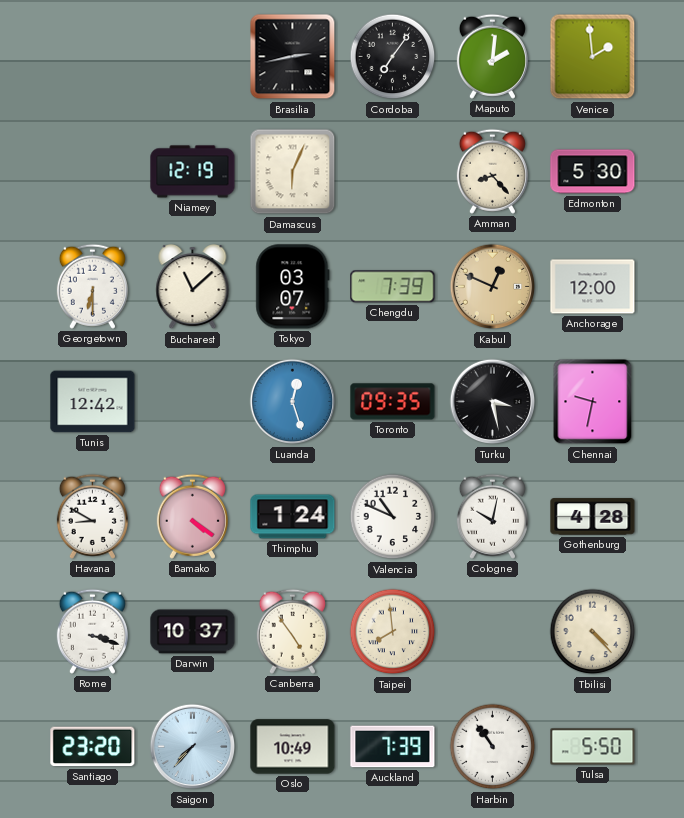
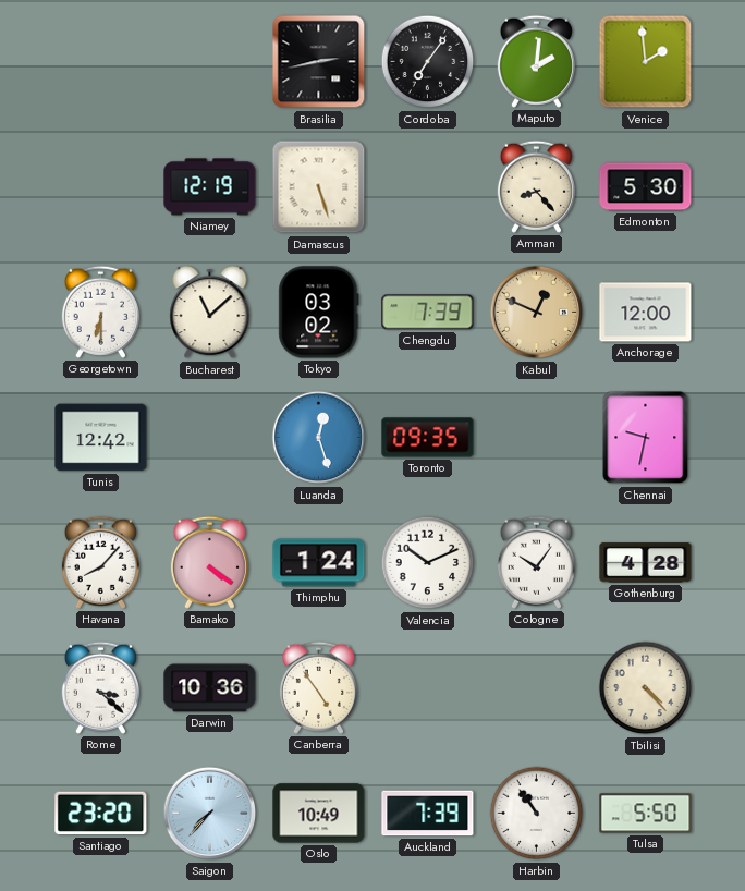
Damascus: 6:04 -> 5:27 (319, 187)
Tokyo: 03:07 -> 03:02 (319, 313)
Turku: 3:28 -> none (493, 402)
Havana: 8:50 -> 8:07 (100, 562)
Valencia: 10:49 -> 10:11 (428, 563)
Cologne: 10:02 -> 10:06 (536, 562)
Rome: 3:18 -> 3:22 (100, 687)
Darwin: 10:37 -> 10:36 (210, 688)
Taipei: 7:59 -> none (393, 632)
